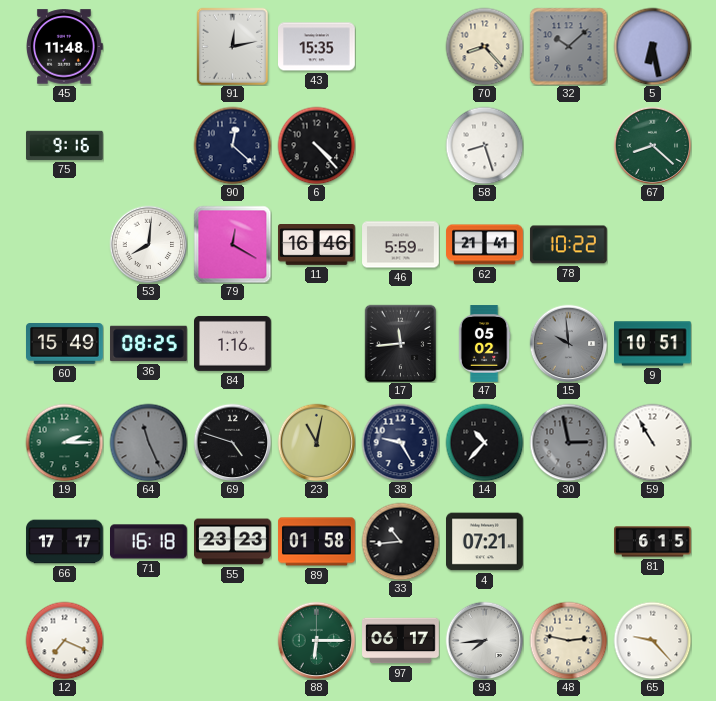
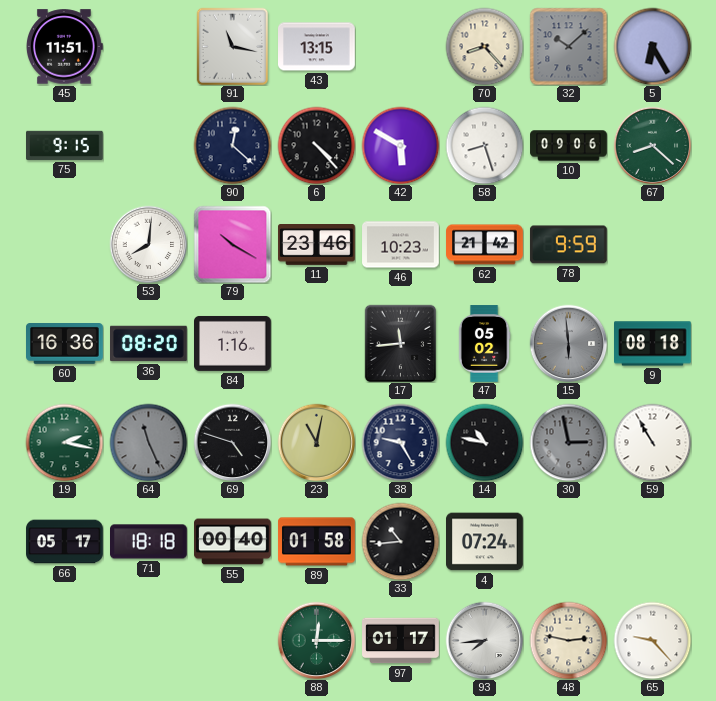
45: 11:48 -> 11:51 (65, 47)
91: 12:13 -> 11:17 (233, 46)
43: 15:35 -> 13:15 (317, 47)
5: 6:28 -> 6:25 (652, 46)
75: 9:16 -> 9:15 (65, 145)
42: none -> 5:50 (400, 145)
10: none -> 09:06 (569, 146)
79: 12:20 -> 10:20 (232, 244)
11: 16:46 -> 23:46 (317, 245)
46: 5:59 -> 10:23 (401, 245)
62: 21:41 -> 21:42 (485, 245)
78: 10:22 -> 9:59 (568, 245)
60: 15:49 -> 16:36 (65, 344)
36: 08:25 -> 08:20 (149, 344)
15: 9:59 -> 5:59 (568, 343)
9: 10:51 -> 08:18 (653, 344)
19: 2:15 -> 2:17 (64, 442)
14: 10:37 -> 10:47 (484, 442)
66: 17:17 -> 05:17 (65, 542)
71: 16:18 -> 18:18 (149, 542)
55: 23:23 -> 00:40 (233, 542)
4: 07:21 -> 07:24 (485, 542)
81: 6:15 -> none (653, 542)
12: 7:19 -> none (64, 640)
88: 6:15 -> 12:15 (316, 640)
97: 06:17 -> 01:17 (401, 641)
